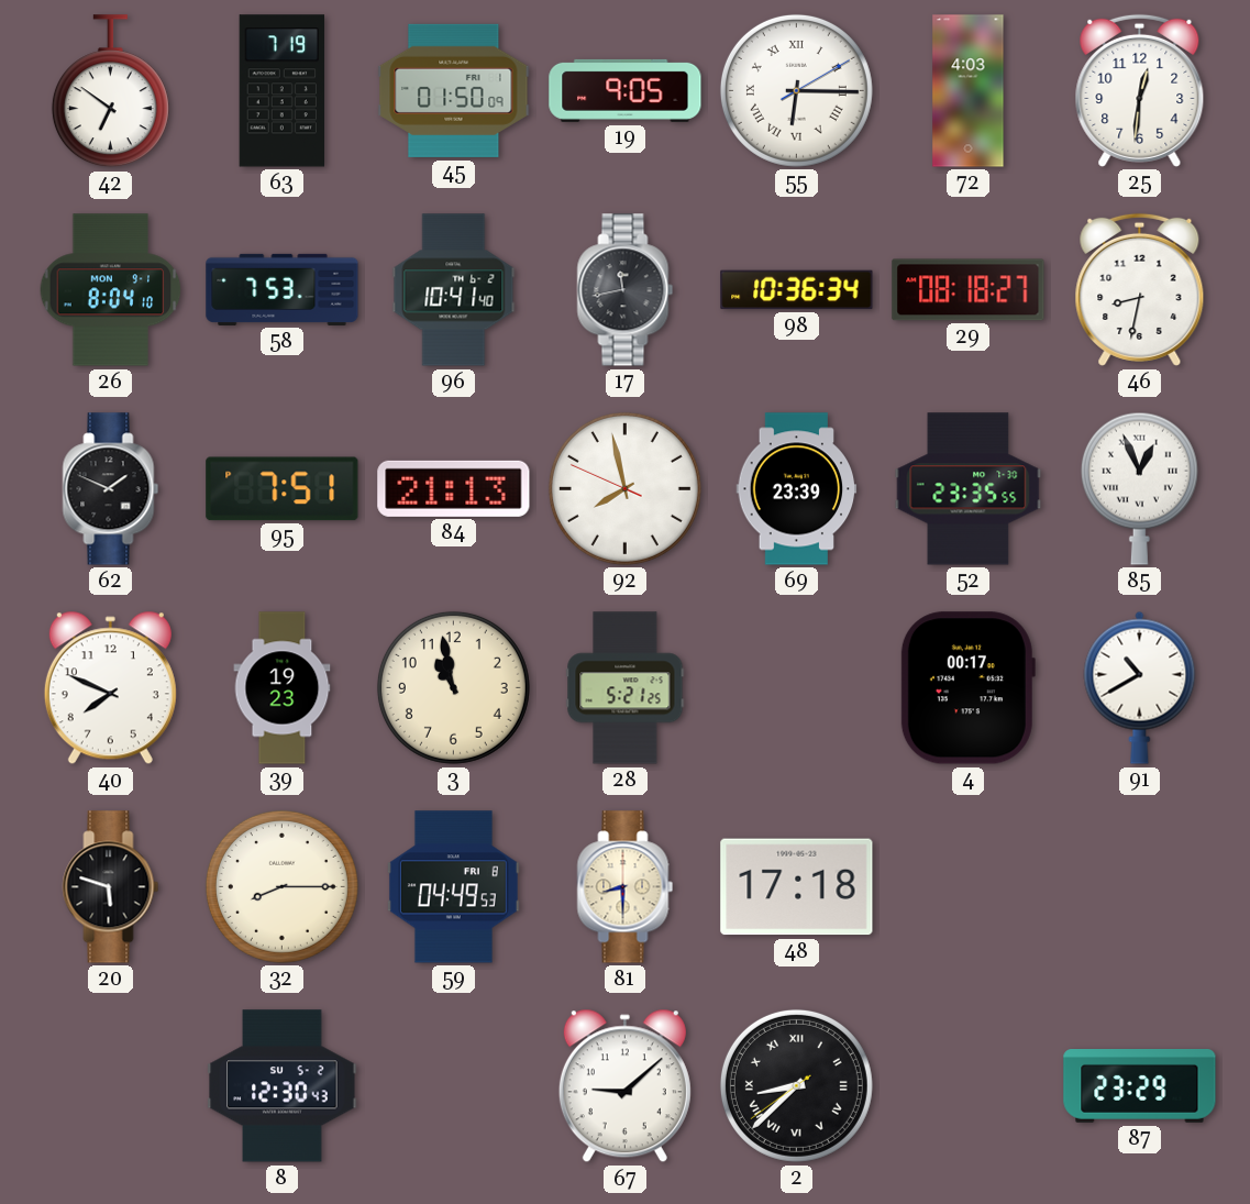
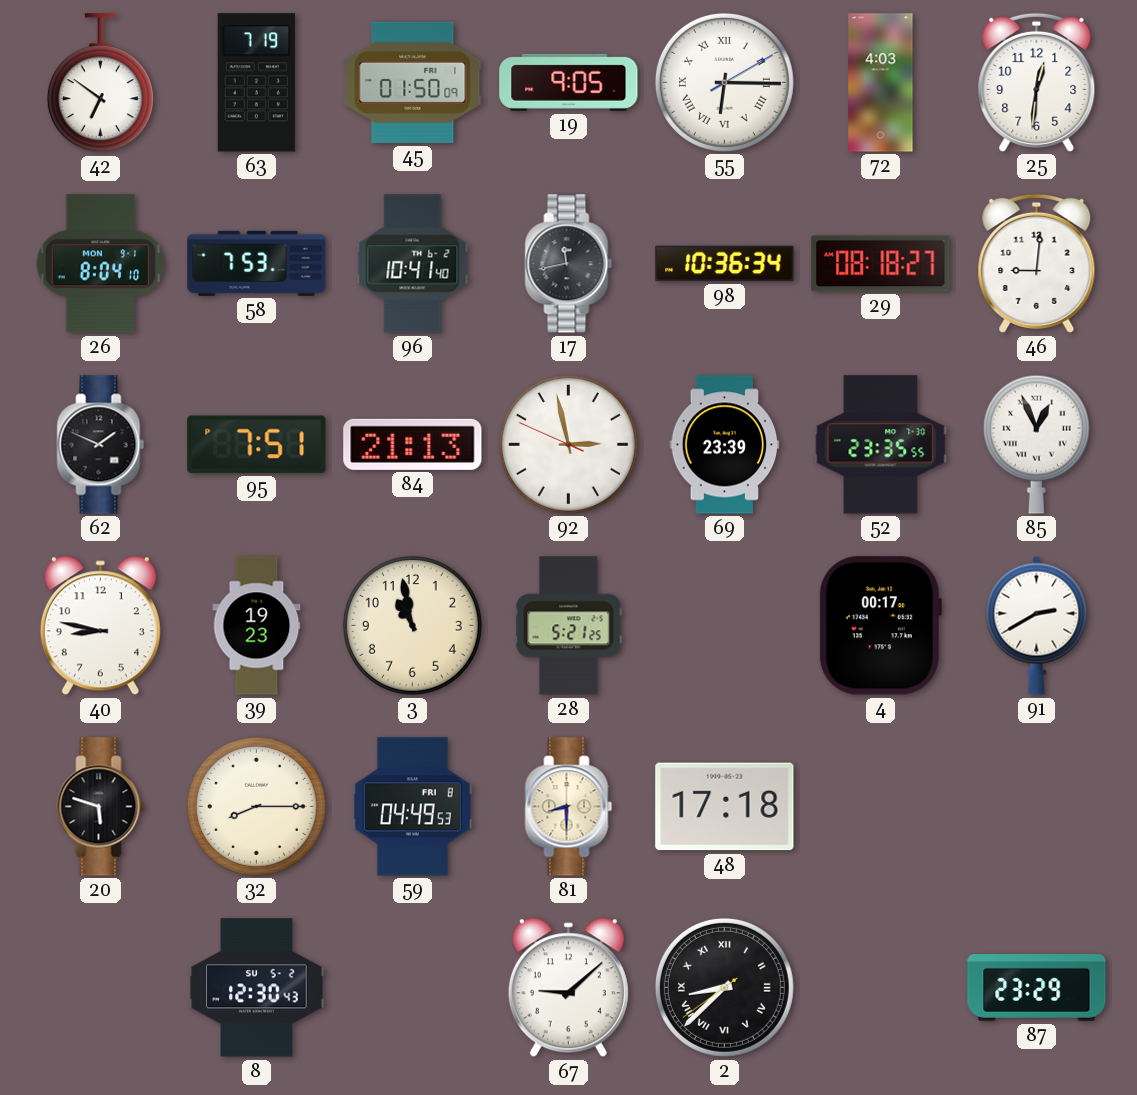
46: 8:32 -> 9:01 (1037, 263)
92: 7:57 -> 2:57 (568, 444)
40: 7:49 -> 8:47 (100, 626)
91: 10:40 -> 2:40 (1037, 625)
